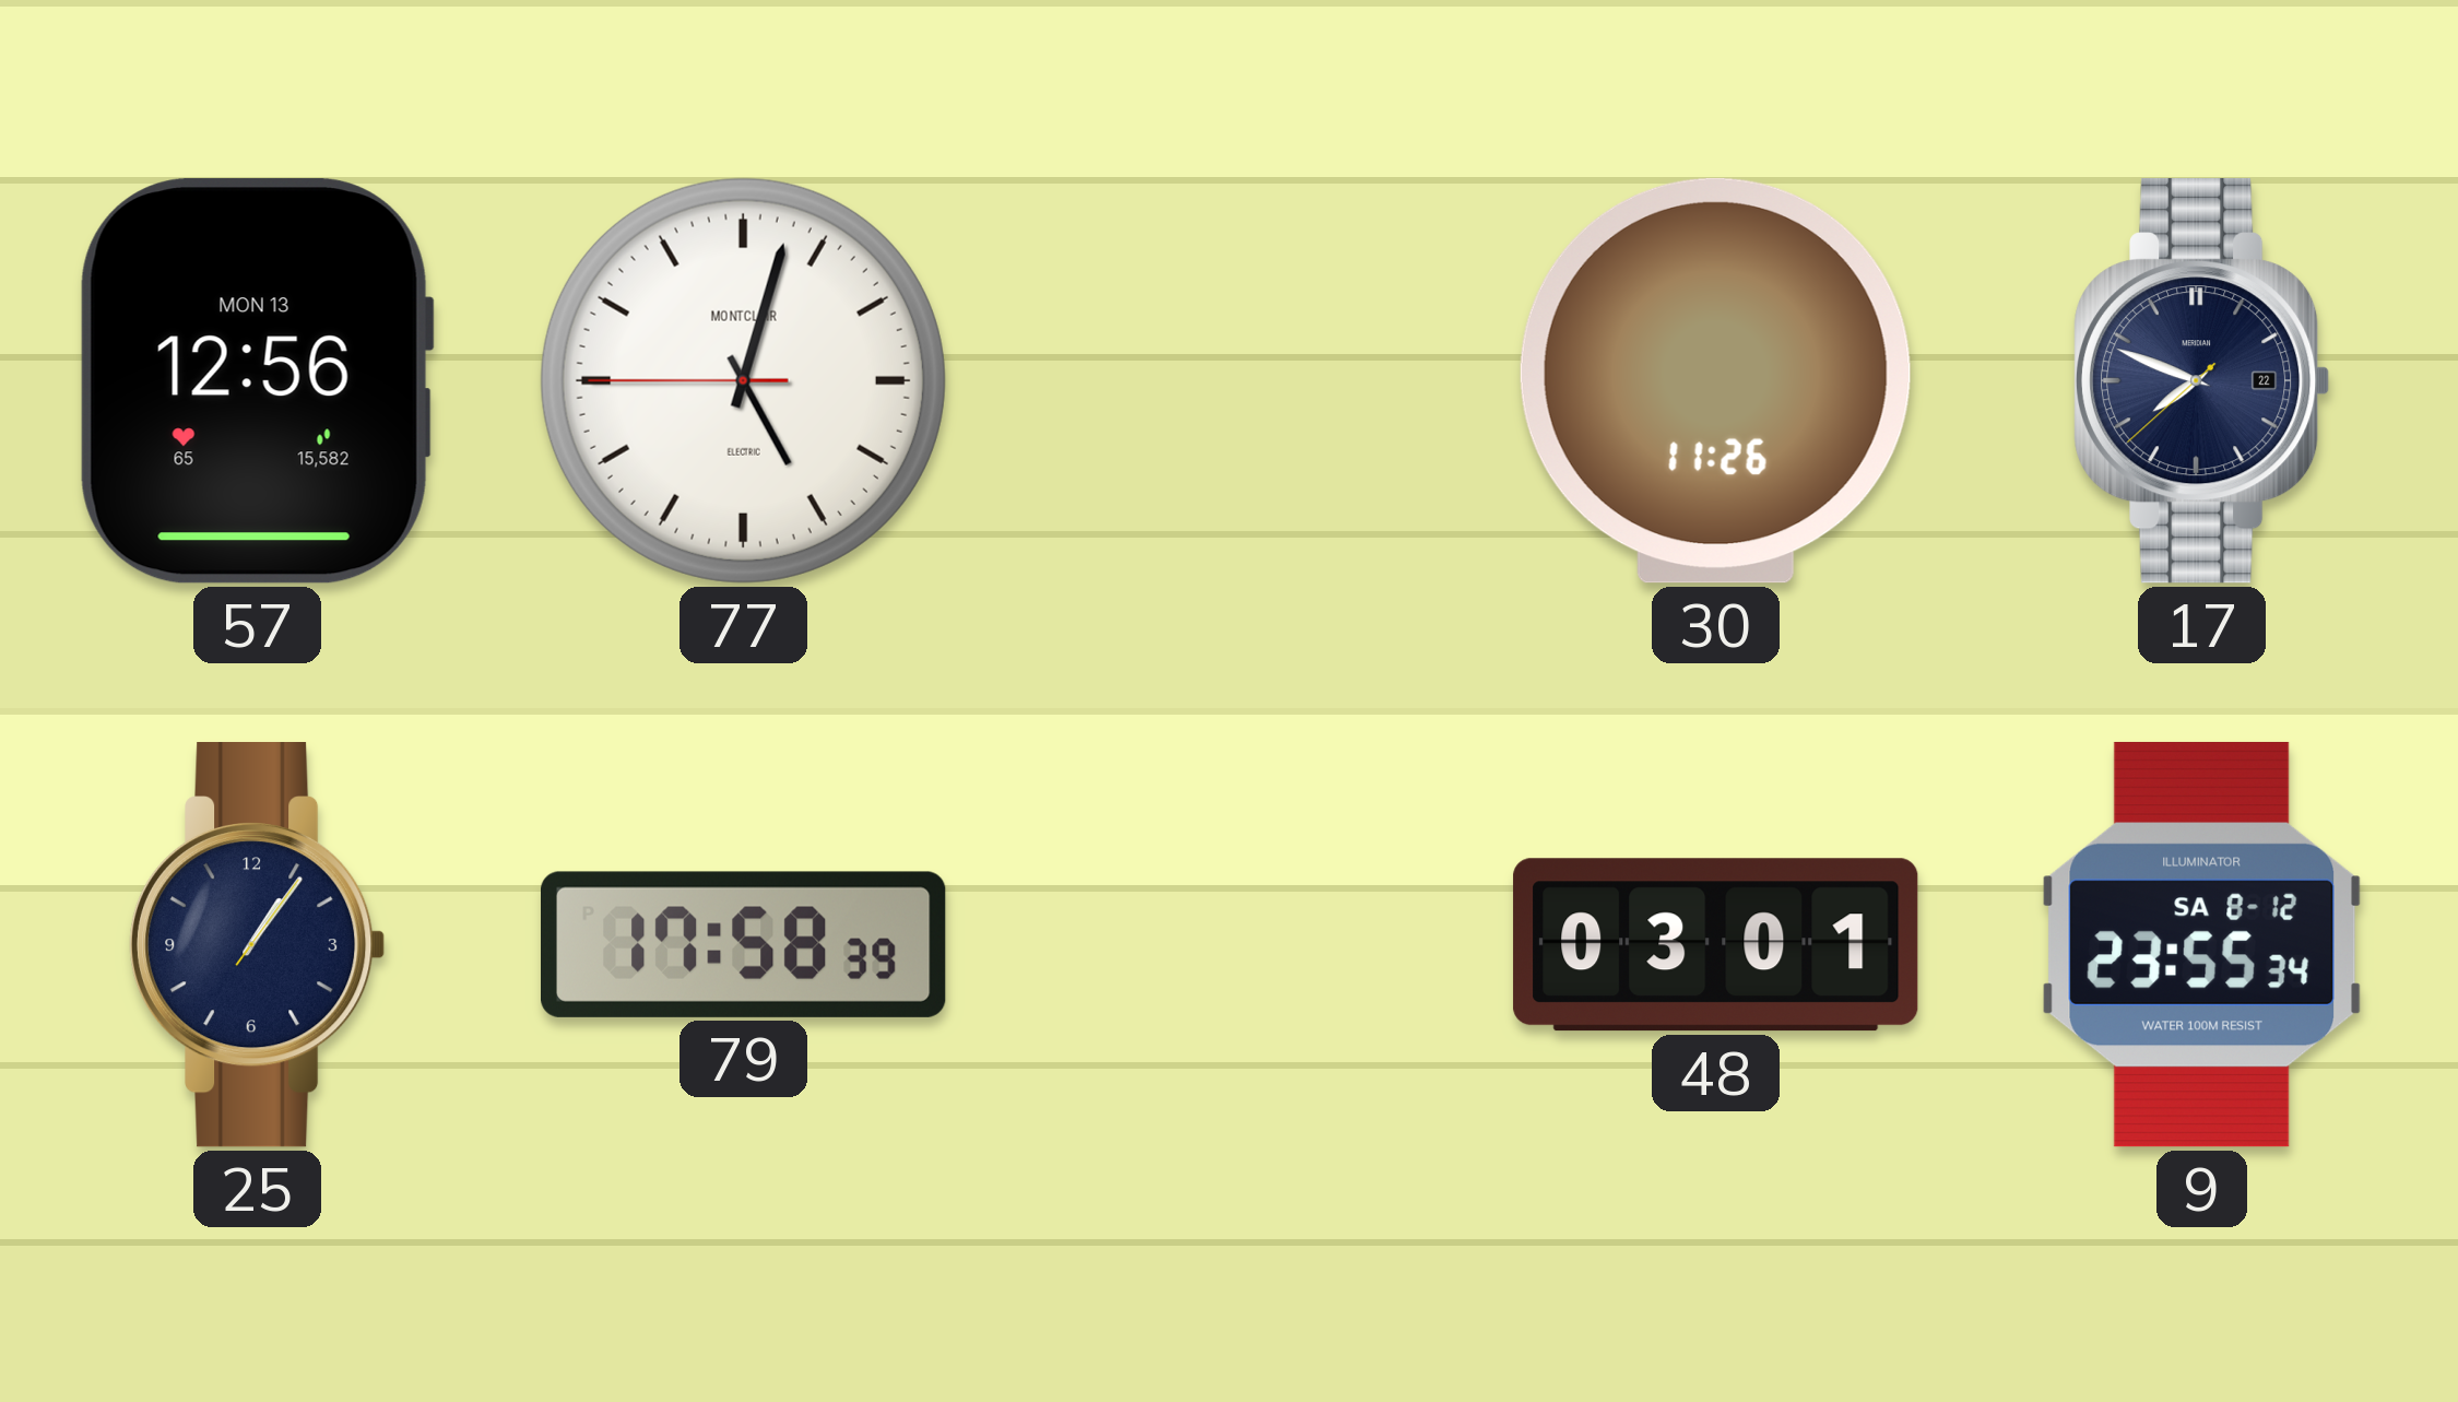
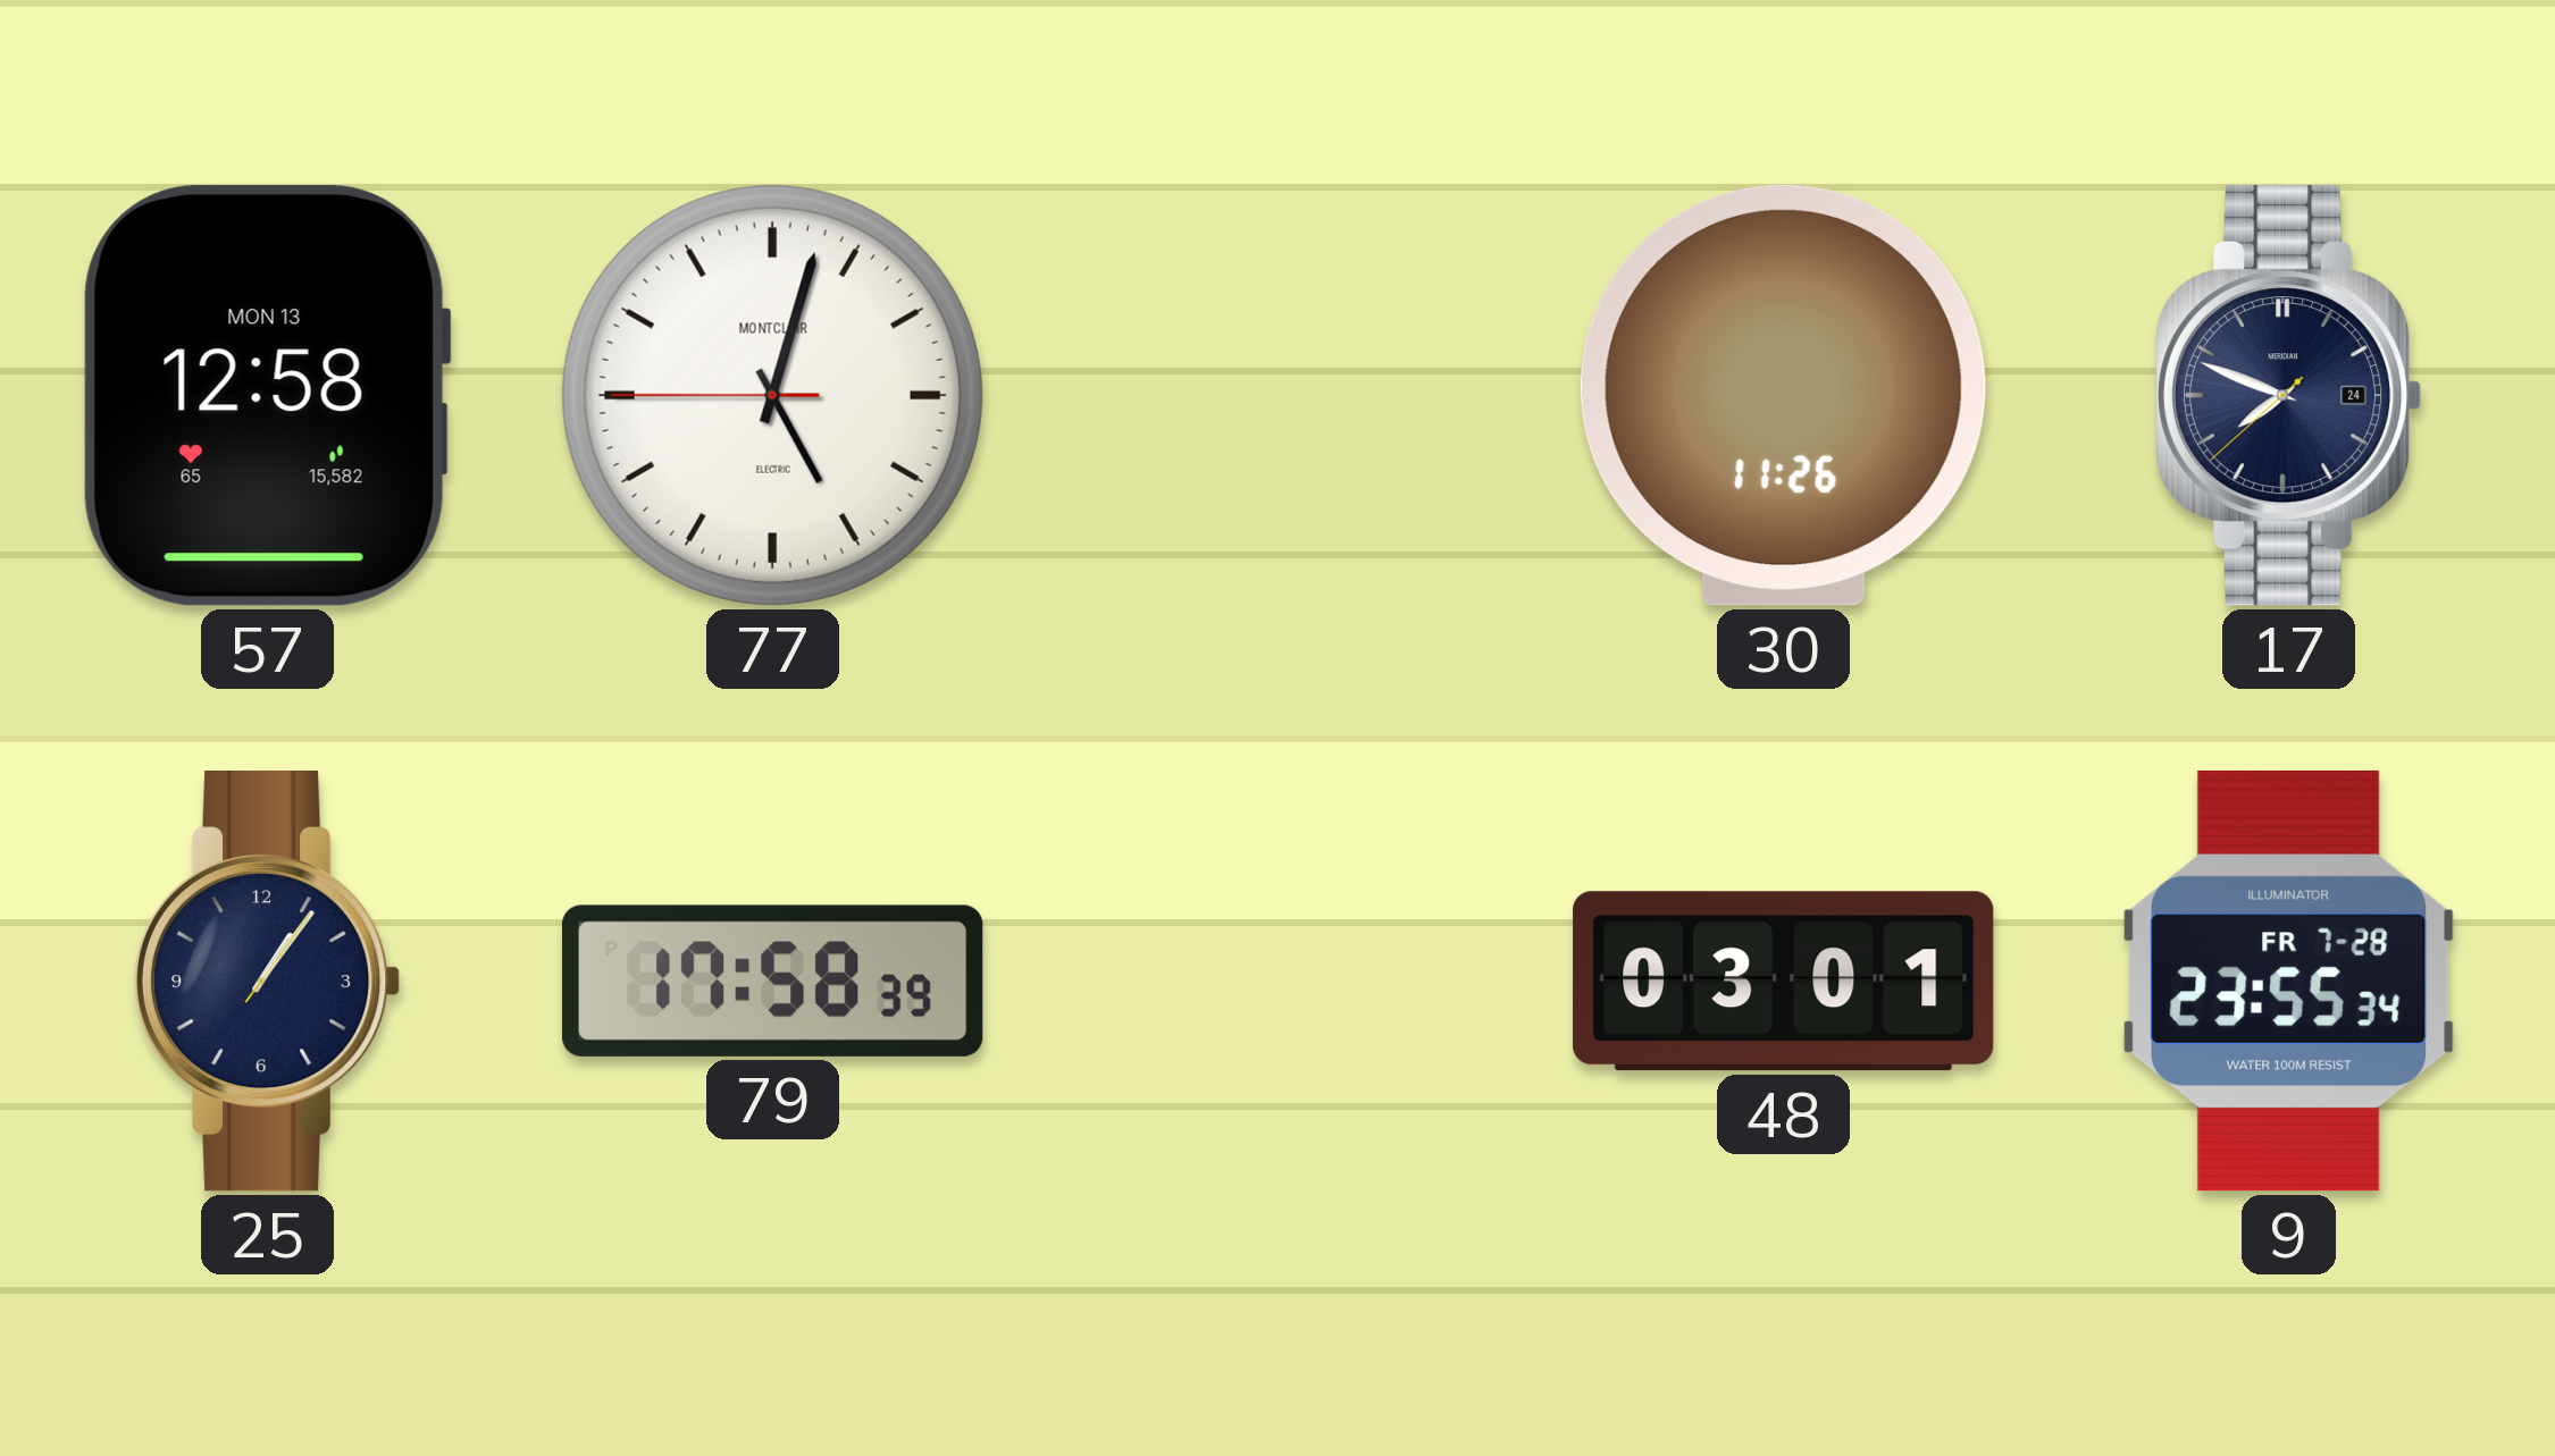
57: 12:56 -> 12:58 (267, 396)
17 date: 22 -> 24 (2289, 396)
9 date: SA 8-12 -> FR 7-28 (2289, 981)
